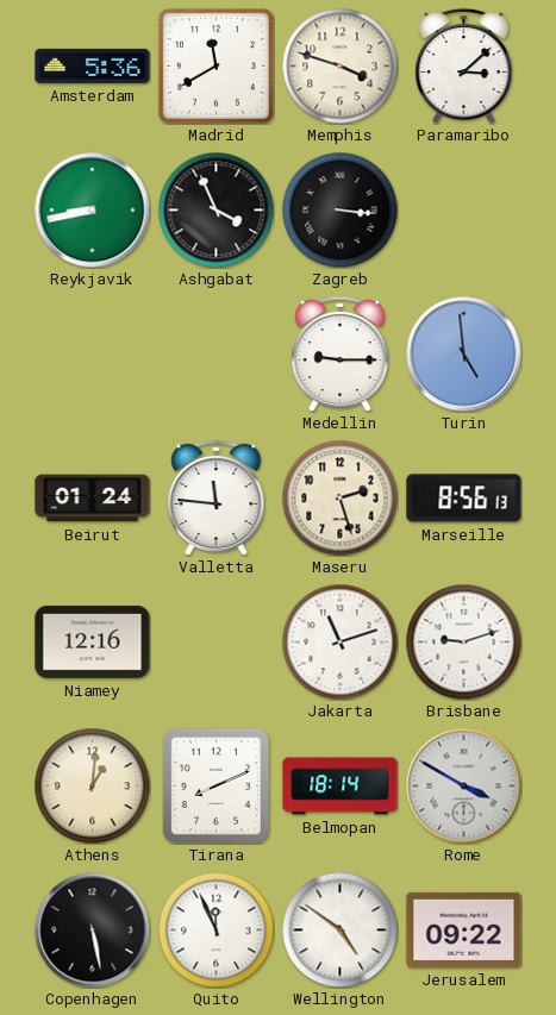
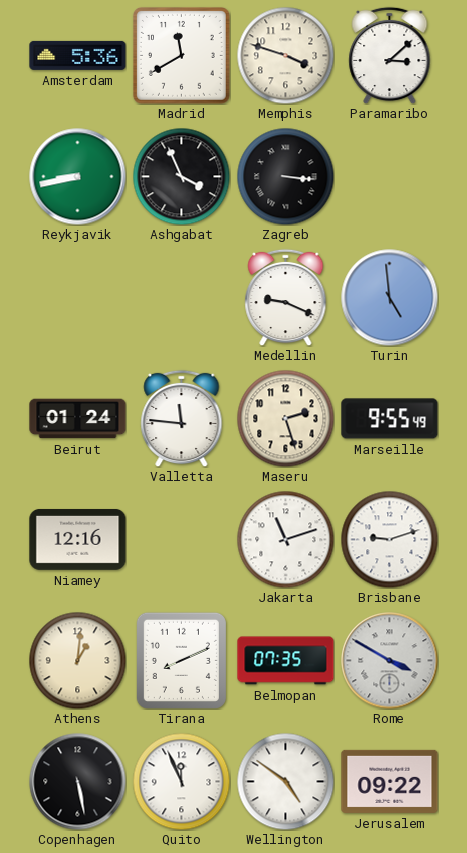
Medellin: 9:15 -> 9:19 (286, 297)
Marseille: 8:56 -> 9:55 (390, 419)
Belmopan: 18:14 -> 07:35 (286, 661)
